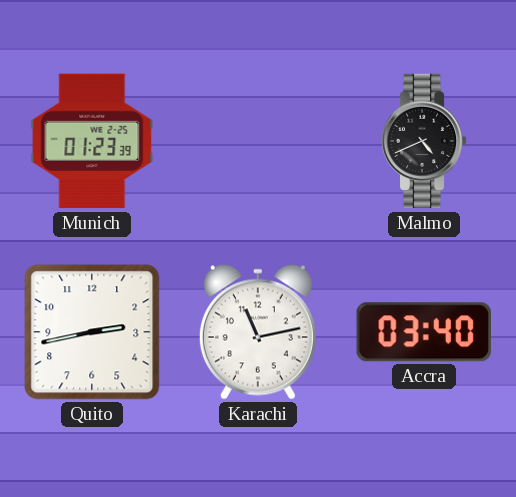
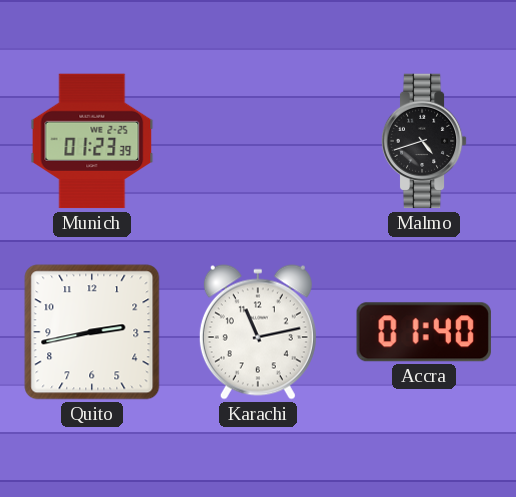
Malmo: 4:41 -> 4:42 (424, 141)
Accra: 03:40 -> 01:40 (424, 332)
